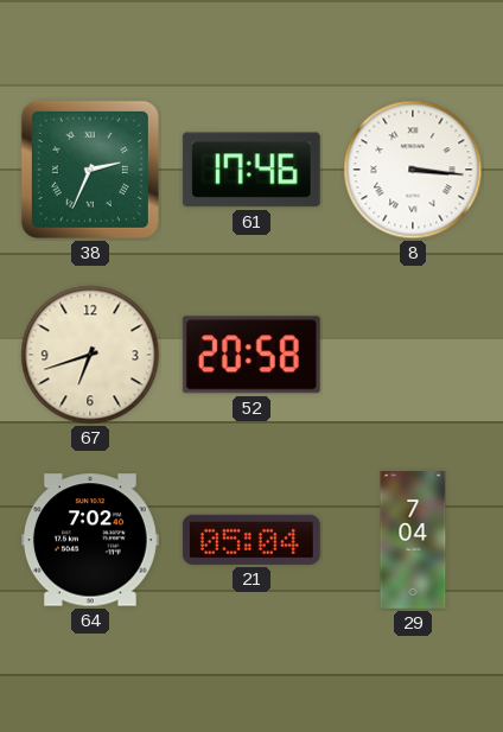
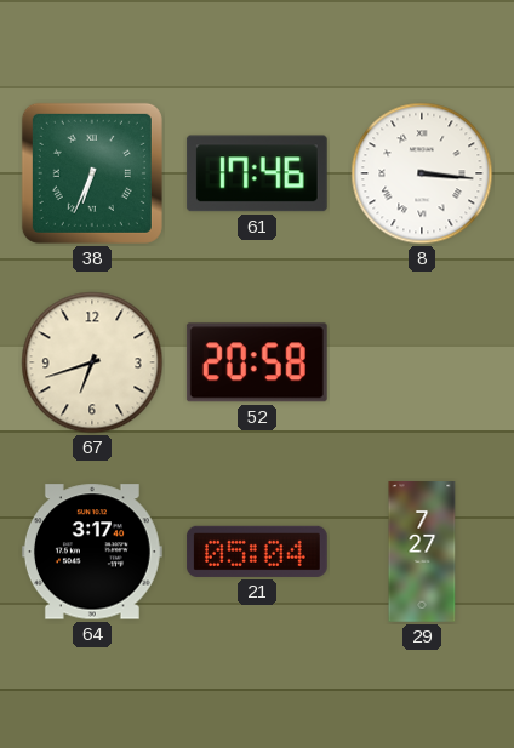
38: 2:34 -> 6:34 (92, 173)
64: 7:02 -> 3:17 (92, 552)
29: 7:04 -> 7:27 (422, 553)
